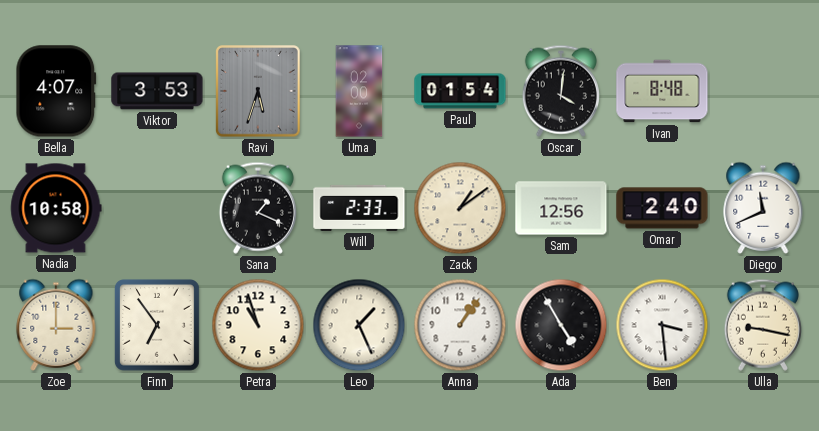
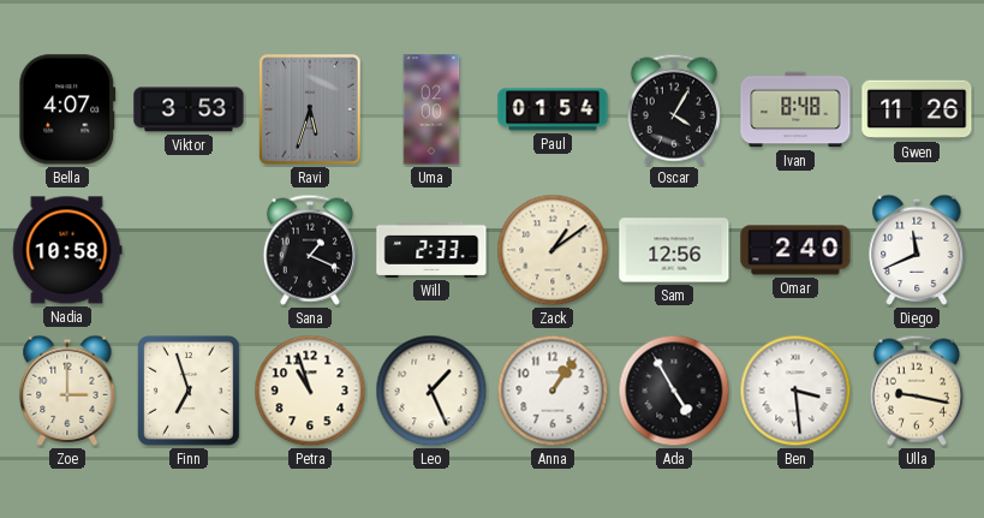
Oscar: 4:01 -> 4:05 (674, 109)
Gwen: none -> 11:26 (917, 109)
Finn: 6:54 -> 6:57 (189, 391)
